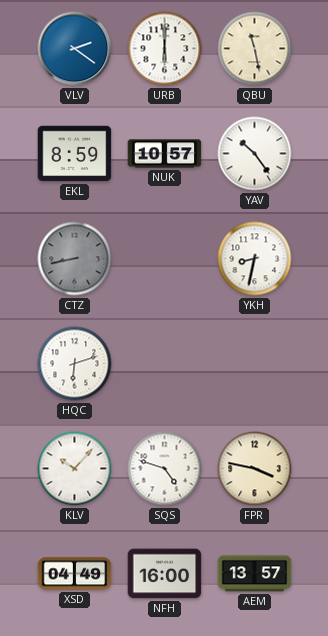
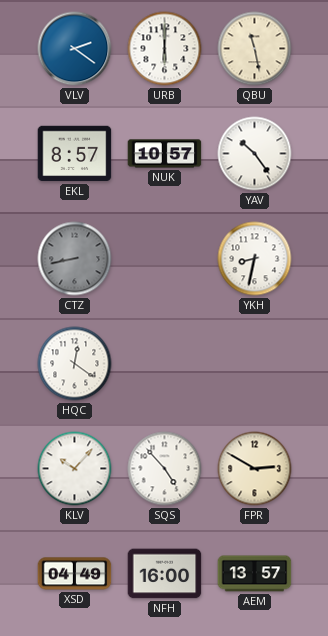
EKL: 8:59 -> 8:57 (75, 154)
HQC: 6:12 -> 12:21 (75, 364)
SQS: 4:48 -> 4:53 (165, 469)
FPR: 3:47 -> 2:50 (255, 469)
